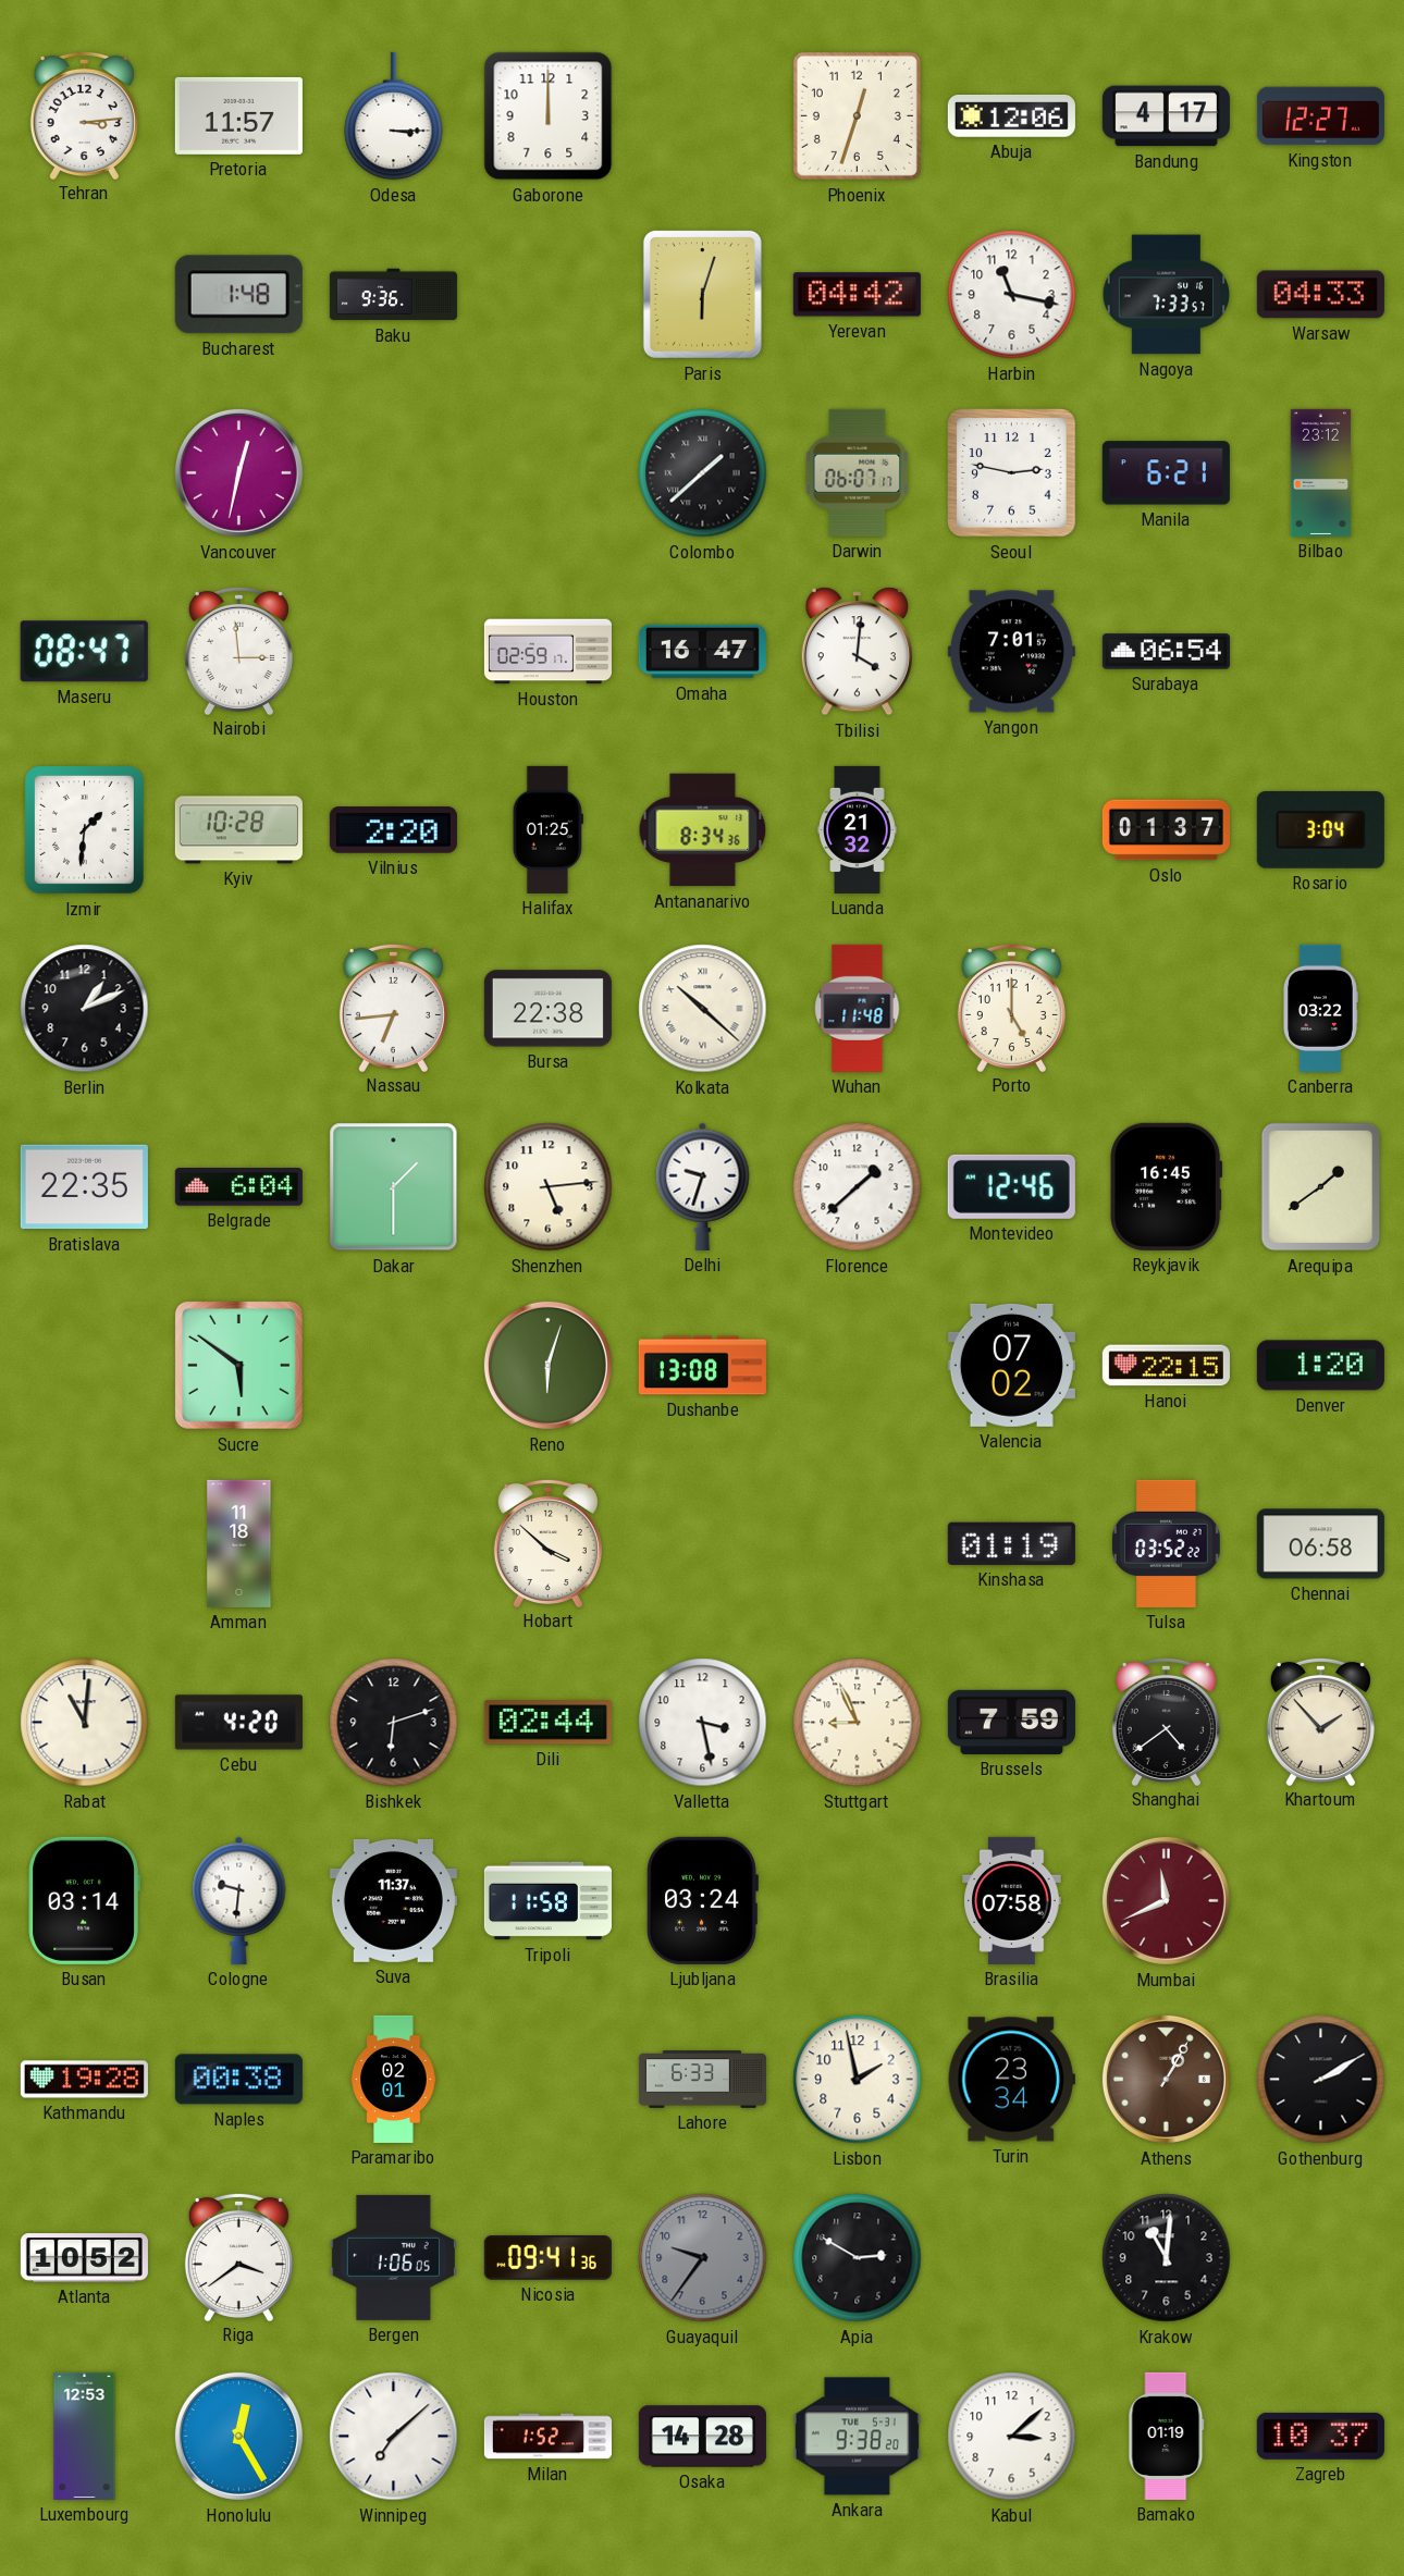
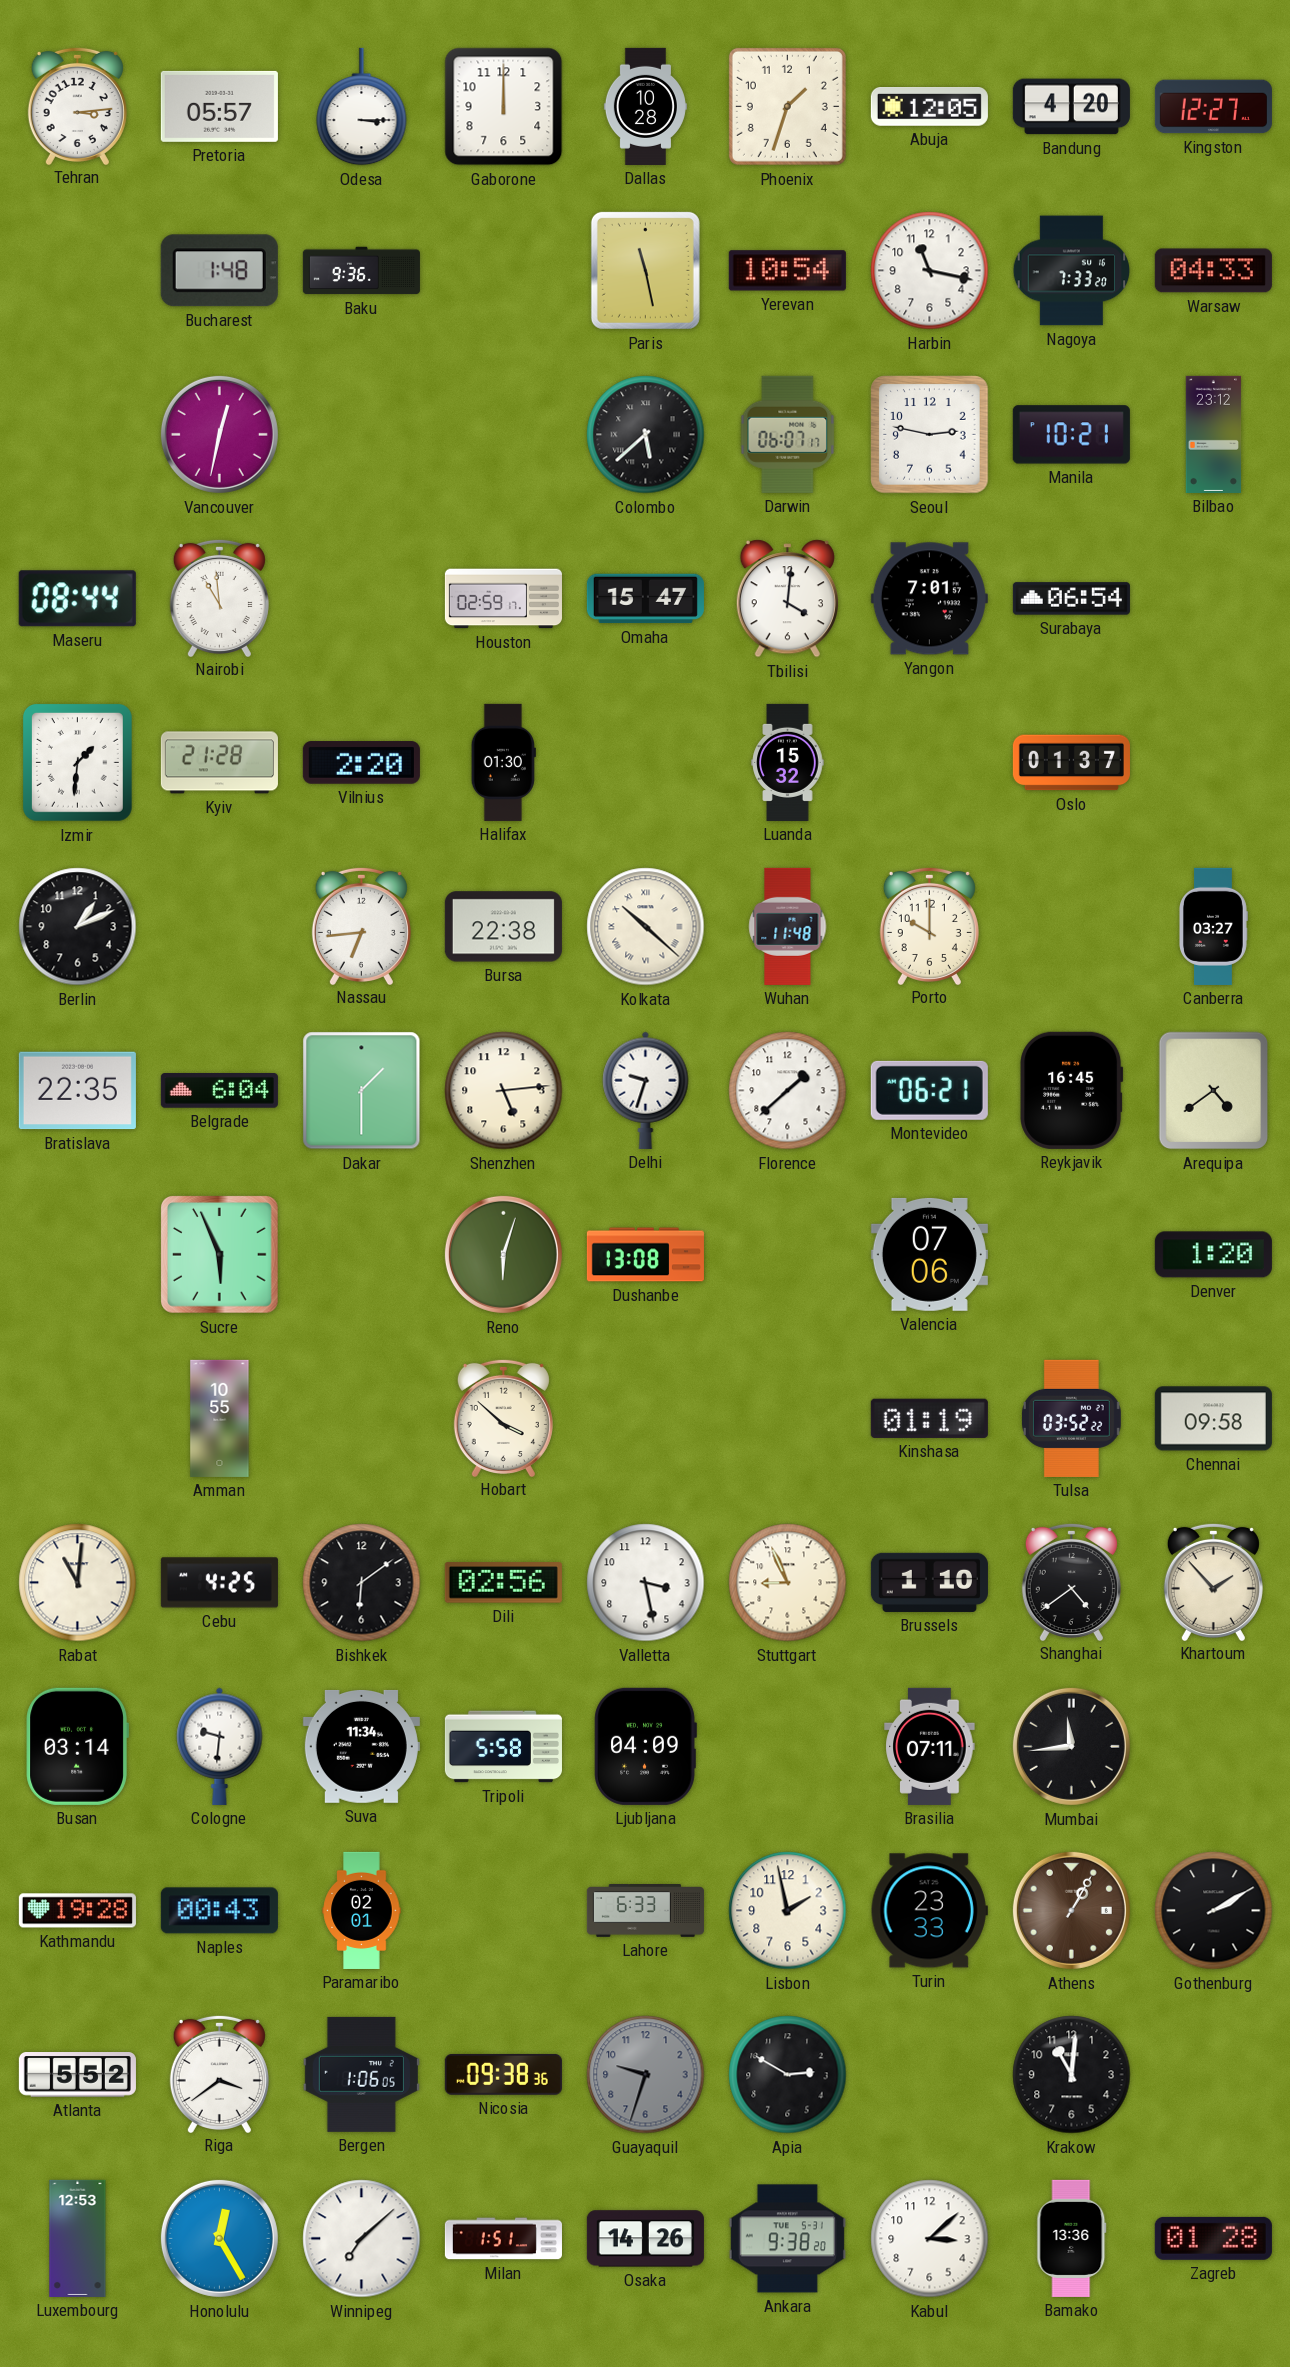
Pretoria: 11:57 -> 05:57 (219, 106)
Dallas: none -> 10:28 (645, 106)
Phoenix: 12:33 -> 1:33 (787, 106)
Abuja: 12:06 -> 12:05 (929, 107)
Bandung: 4:17 -> 4:20 (1071, 107)
Paris: 6:03 -> 11:28 (645, 270)
Yerevan: 04:42 -> 10:54 (787, 271)
Nagoya: 7:33:57 -> 7:33:20 (1072, 271)
Colombo: 1:38 -> 5:38 (646, 435)
Manila: 6:21 -> 10:21 (1071, 435)
Maseru: 08:47 -> 08:44 (77, 599)
Nairobi: 2:59 -> 10:59 (219, 597)
Omaha: 16:47 -> 15:47 (645, 599)
Kyiv: 10:28 -> 21:28 (219, 763)
Halifax: 01:25 -> 01:30 (503, 762)
Antananarivo: 8:34 -> none (703, 830)
Luanda: 21:32 -> 15:32 (788, 762)
Rosario: 3:04 -> none (1320, 829)
Porto: 5:00 -> 10:00 (929, 925)
Canberra: 03:22 -> 03:27 (1213, 926)
Montevideo: 12:46 -> 06:21 (929, 1090)
Arequipa: 1:39 -> 4:39 (1214, 1091)
Sucre: 5:51 -> 5:56 (220, 1255)
Valencia: 07:02 -> 07:06 (929, 1254)
Hanoi: 22:15 -> none (1166, 1366)
Amman: 11:18 -> 10:55 (220, 1418)
Chennai: 06:58 -> 09:58 (1213, 1419)
Cebu: 4:20 -> 4:25 (219, 1583)
Bishkek: 6:12 -> 6:09 (362, 1583)
Dili: 02:44 -> 02:56 (503, 1583)
Brussels: 7:59 -> 1:10 (929, 1582)
Suva: 11:37 -> 11:34 (361, 1746)
Tripoli: 11:58 -> 5:58 (503, 1747)
Ljubljana: 03:24 -> 04:09 (645, 1746)
Brasilia: 07:58 -> 07:11 (930, 1746)
Mumbai: 11:41 -> 11:44 (1071, 1746)
Mumbai dial: burgundy -> black (1071, 1746)
Naples: 00:38 -> 00:43 (219, 1911)
Turin: 23:34 -> 23:33 (929, 1911)
Atlanta: 10:52 -> 5:52 (77, 2075)
Nicosia: 09:41 -> 09:38 (503, 2074)
Guayaquil: 9:36 -> 9:33 (646, 2075)
Milan: 1:52 -> 1:51 (503, 2239)
Osaka: 14:28 -> 14:26 (645, 2239)
Bamako: 01:19 -> 13:36 (1072, 2238)
Zagreb: 10:37 -> 01:28 (1213, 2238)
